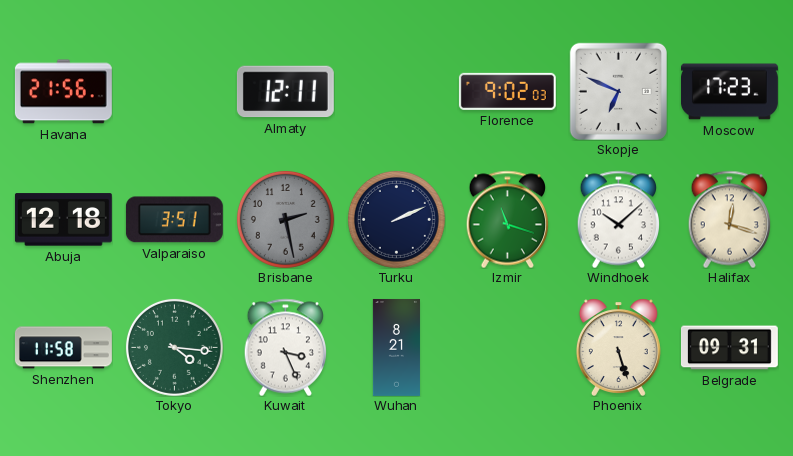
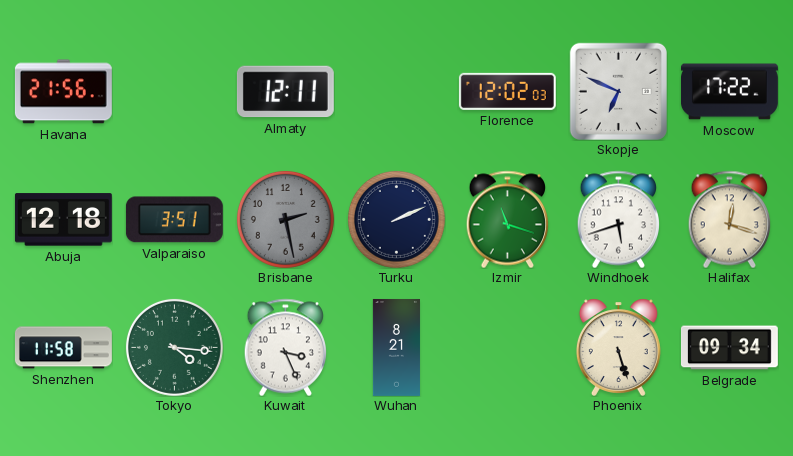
Florence: 9:02 -> 12:02 (507, 91)
Moscow: 17:23 -> 17:22 (729, 92)
Windhoek: 10:08 -> 5:42 (618, 219)
Belgrade: 09:31 -> 09:34 (729, 348)
